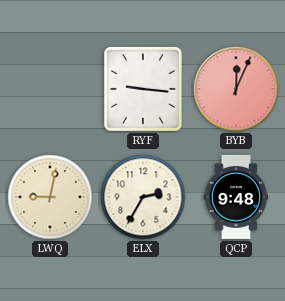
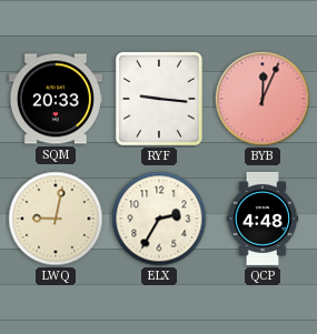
SQM: none -> 20:33 (56, 99)
QCP: 9:48 -> 4:48 (262, 219)
